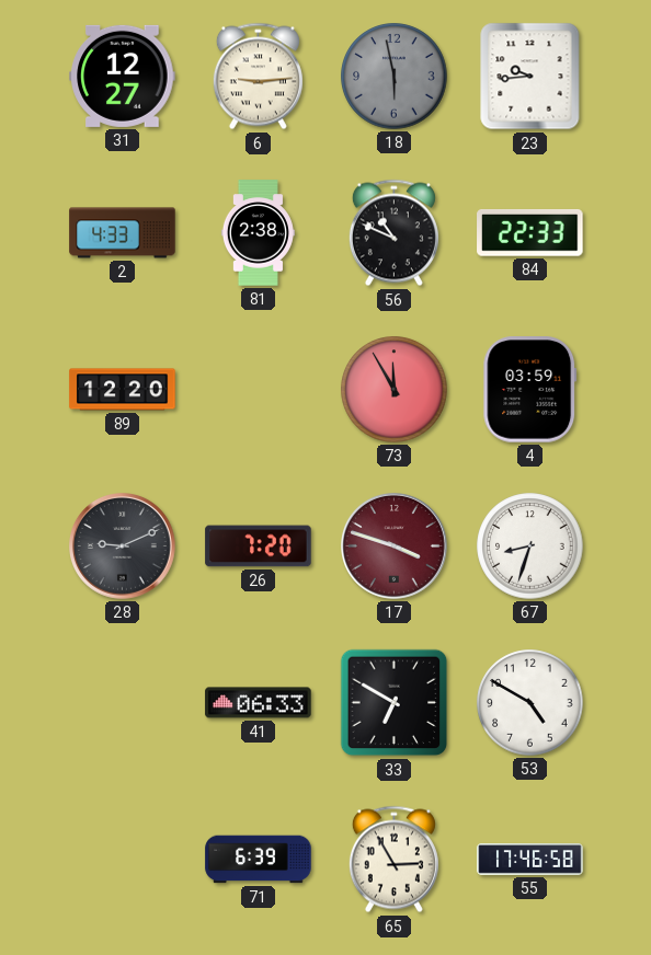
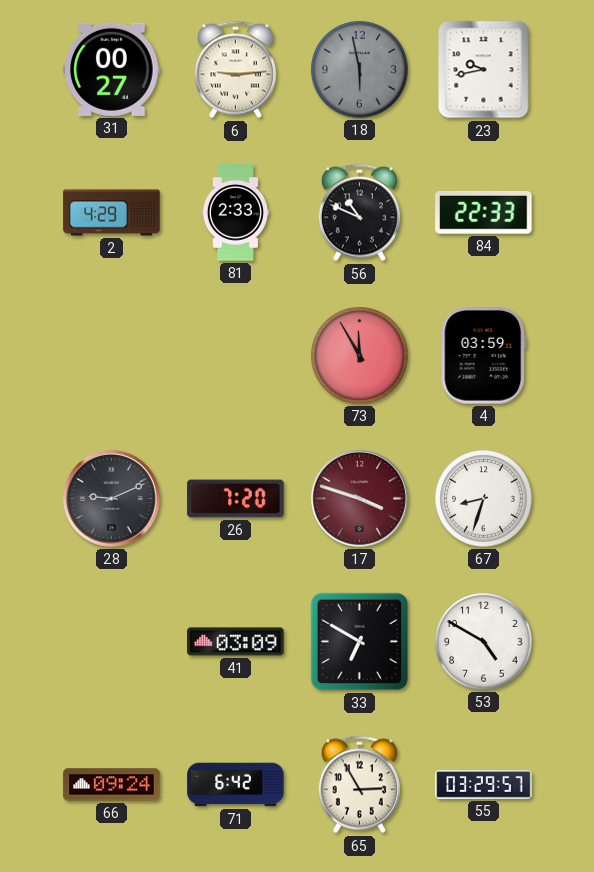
31: 12:27 -> 00:27 (112, 69)
23: 9:44 -> 9:43 (484, 70)
2: 4:33 -> 4:29 (112, 213)
81: 2:38 -> 2:33 (235, 213)
89: 12:20 -> none (123, 390)
41: 06:33 -> 03:09 (236, 642)
66: none -> 09:24 (112, 785)
71: 6:39 -> 6:42 (236, 785)
55: 17:46 -> 03:29 (484, 785)
